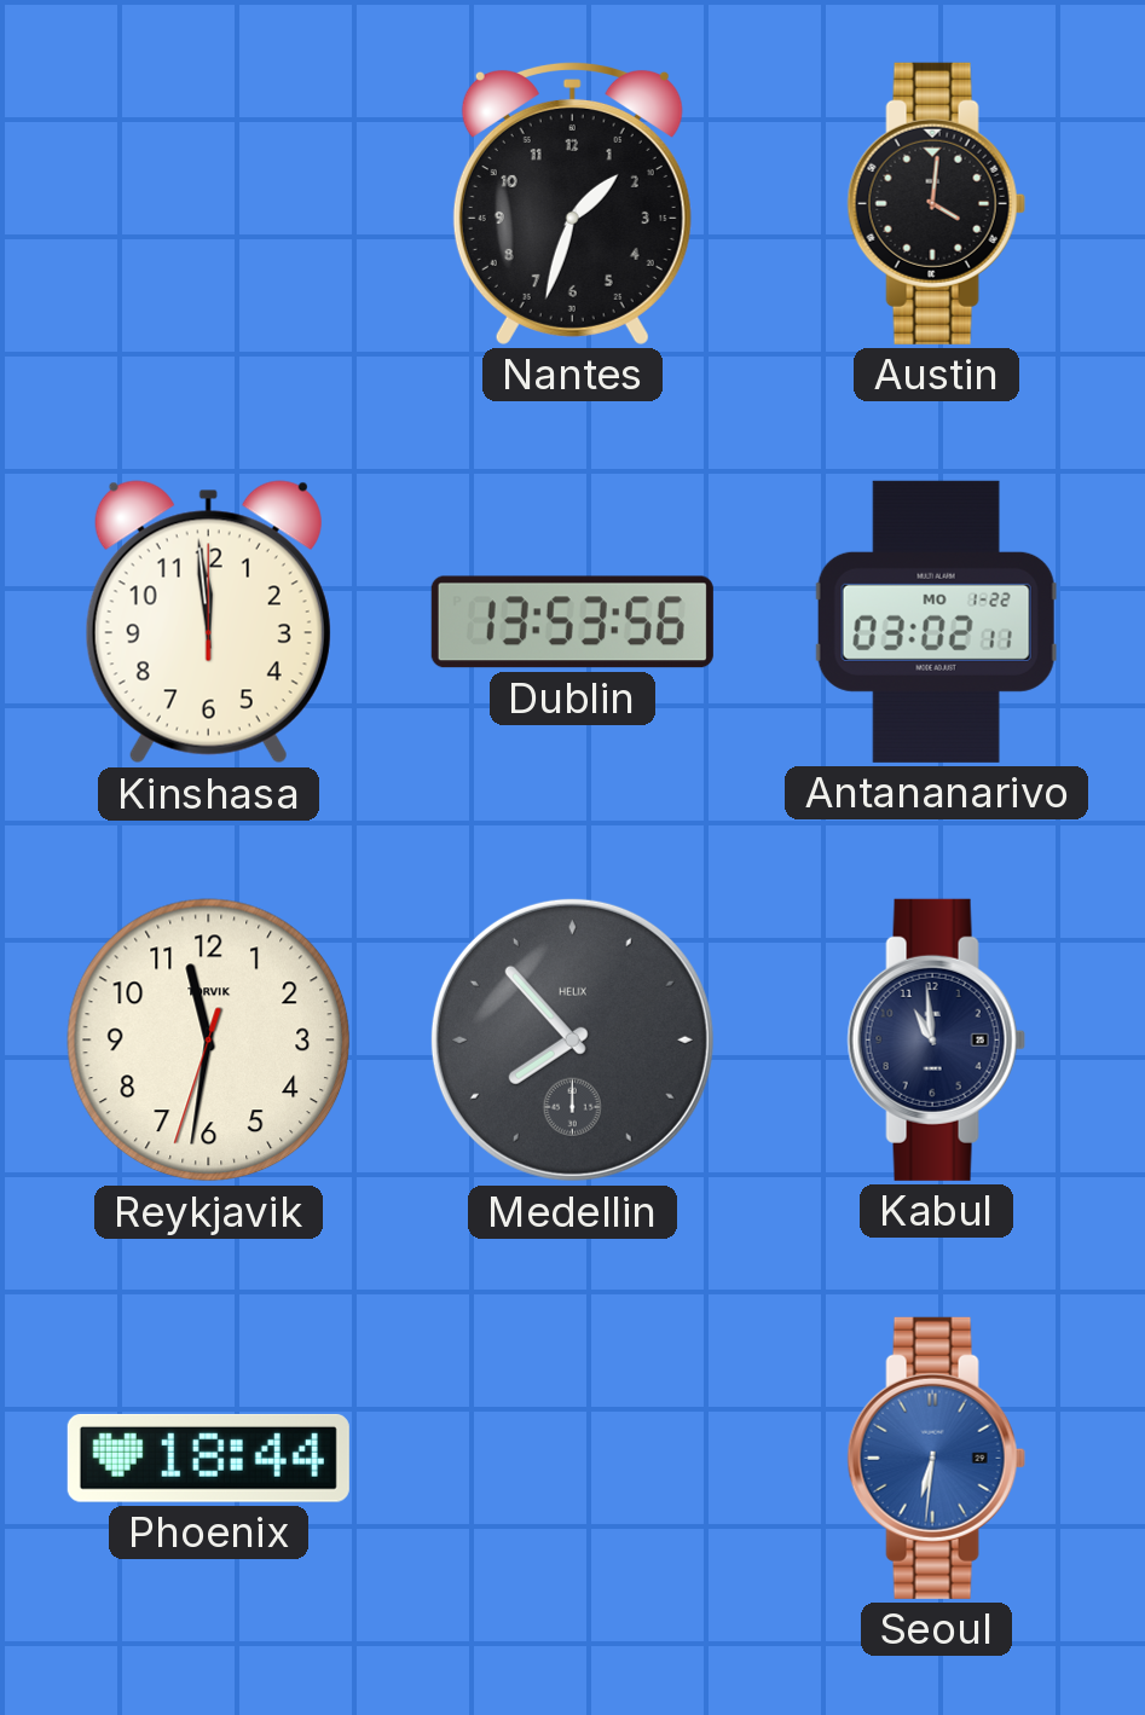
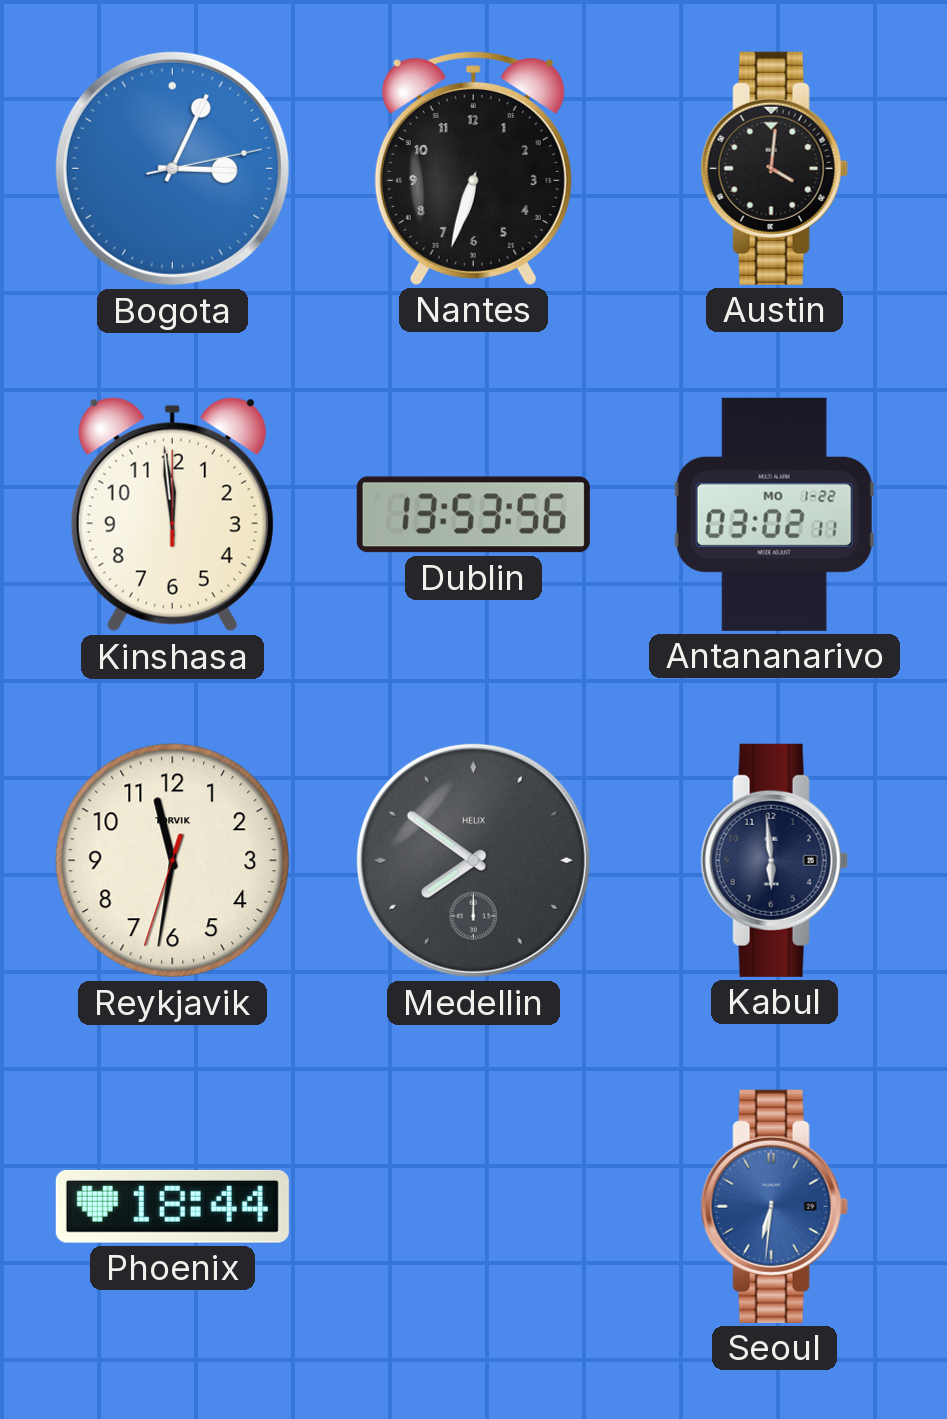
Bogota: none -> 3:04 (172, 168)
Nantes: 1:33 -> 6:33 (473, 168)
Medellin: 7:53 -> 7:51 (473, 860)
Kabul: 10:59 -> 5:59 (774, 860)
